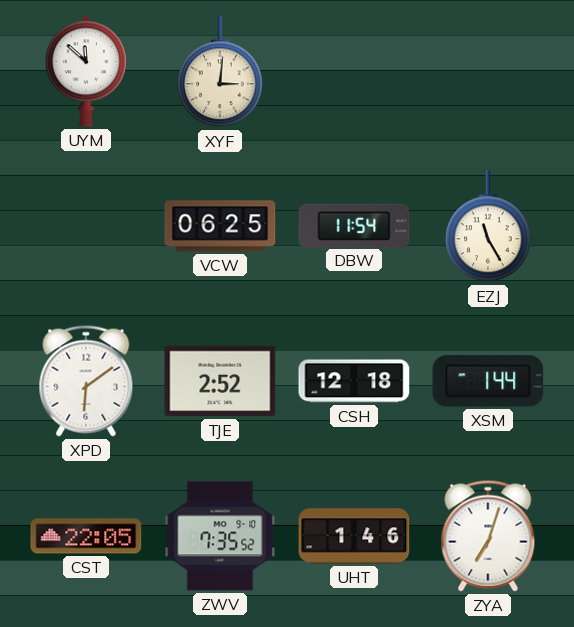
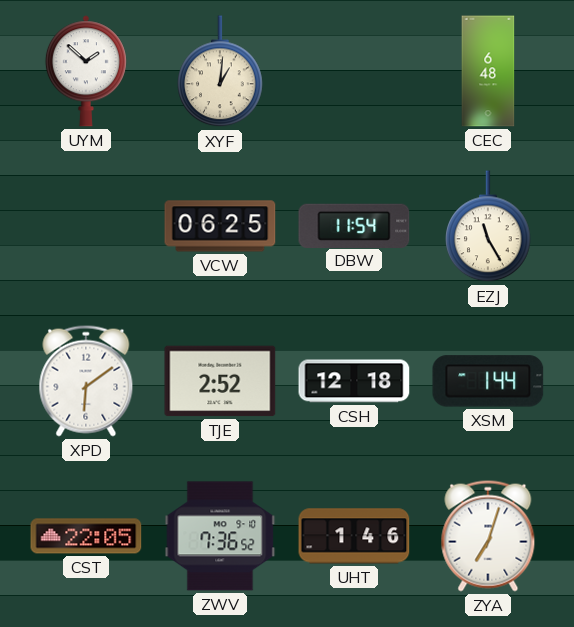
UYM: 11:52 -> 1:52 (86, 71)
XYF: 3:01 -> 1:01 (220, 72)
CEC: none -> 6:48 (488, 71)
ZWV: 7:35 -> 7:36 (220, 536)
